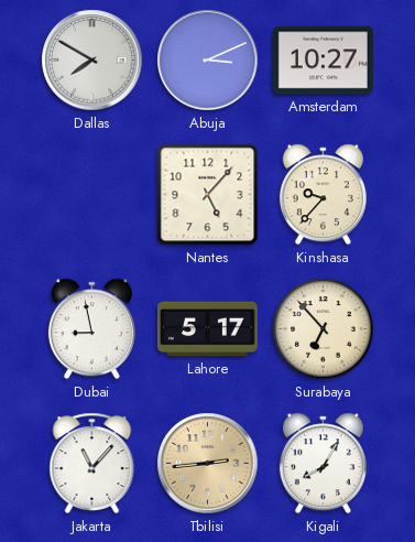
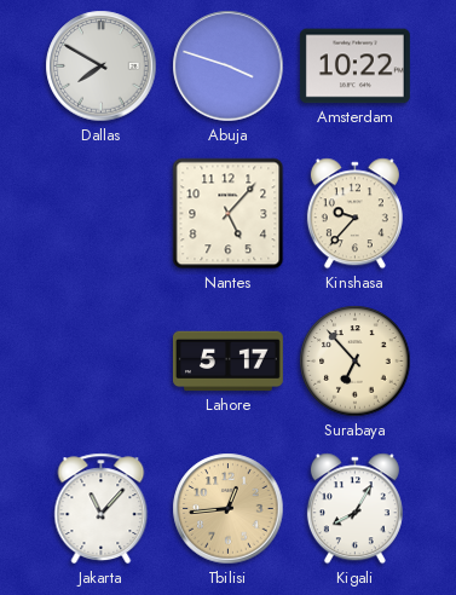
Abuja: 3:11 -> 3:48 (229, 67)
Amsterdam: 10:27 -> 10:22 (354, 67)
Dubai: 8:58 -> none (91, 329)
Tbilisi: 2:44 -> 12:44 (229, 509)
